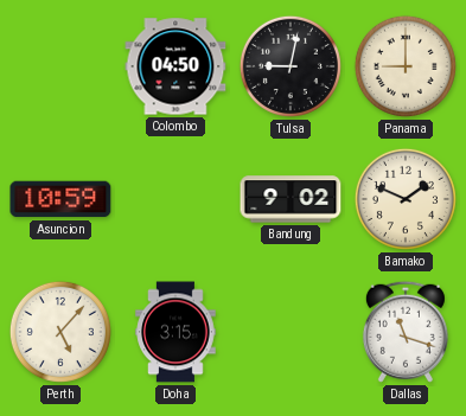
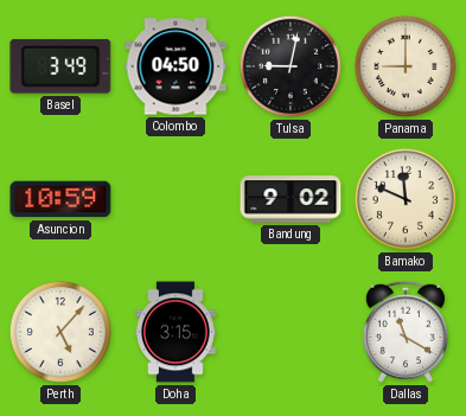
Basel: none -> 3:49 (60, 68)
Bamako: 1:49 -> 11:49 (406, 199)
Dallas: 11:18 -> 11:20 (406, 332)
